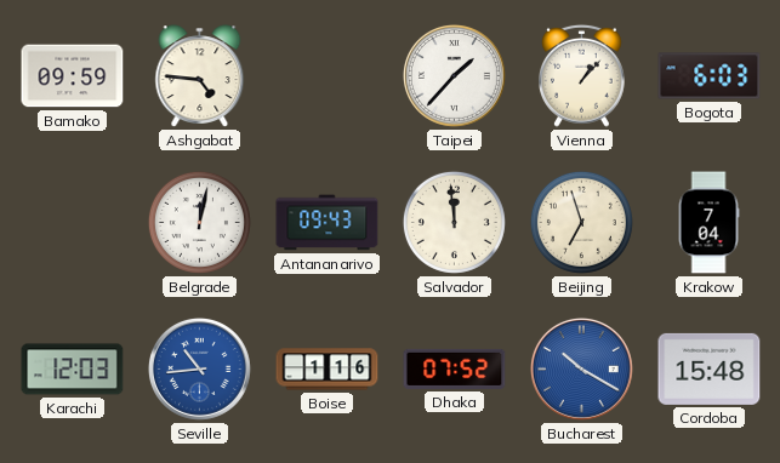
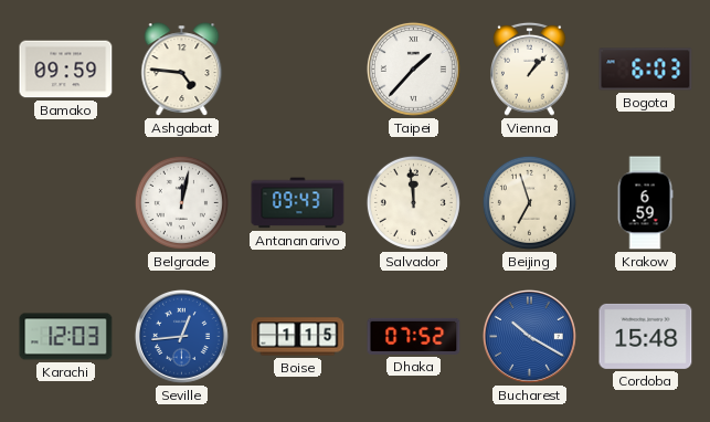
Krakow: 7:04 -> 6:59 (645, 203)
Seville: 10:44 -> 12:44 (181, 336)
Boise: 1:16 -> 1:15 (298, 337)
